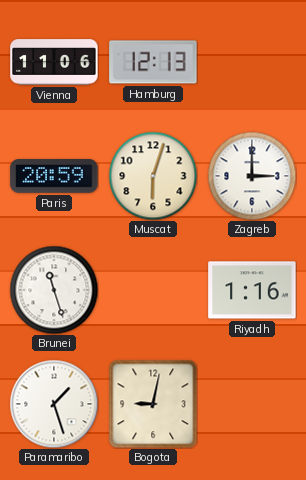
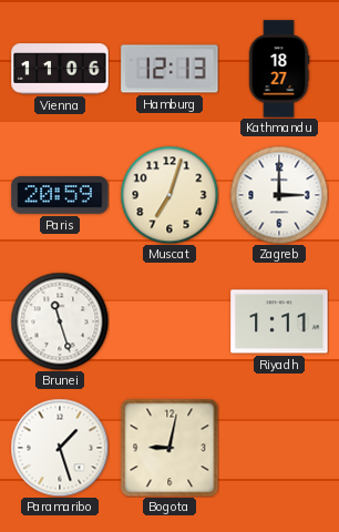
Kathmandu: none -> 18:27 (279, 69)
Muscat: 6:03 -> 7:03 (169, 195)
Riyadh: 1:16 -> 1:11 (279, 321)
